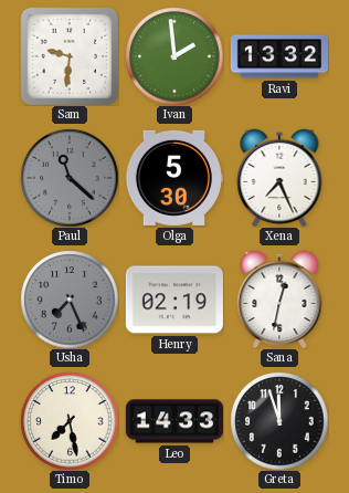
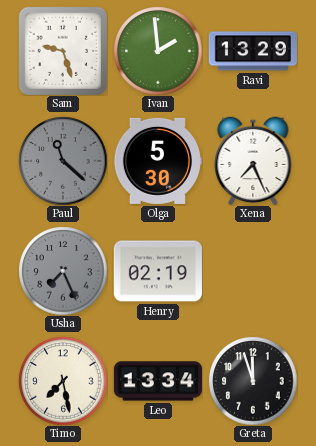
Sam: 9:31 -> 9:27 (62, 50)
Ravi: 13:32 -> 13:29 (253, 51)
Sana: 12:32 -> none (279, 300)
Leo: 14:33 -> 13:34 (157, 381)
